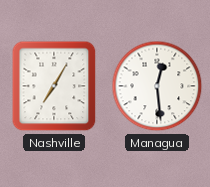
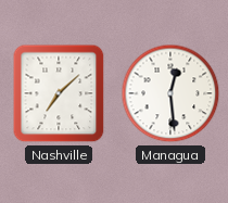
Nashville: 7:05 -> 7:08 (59, 93)
